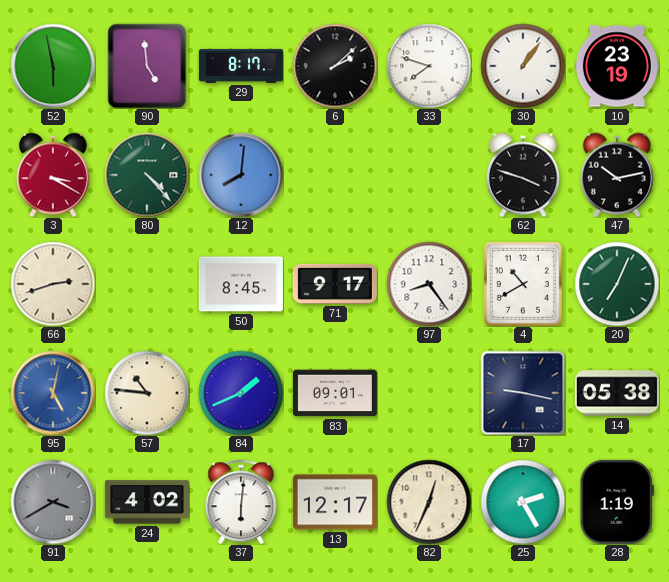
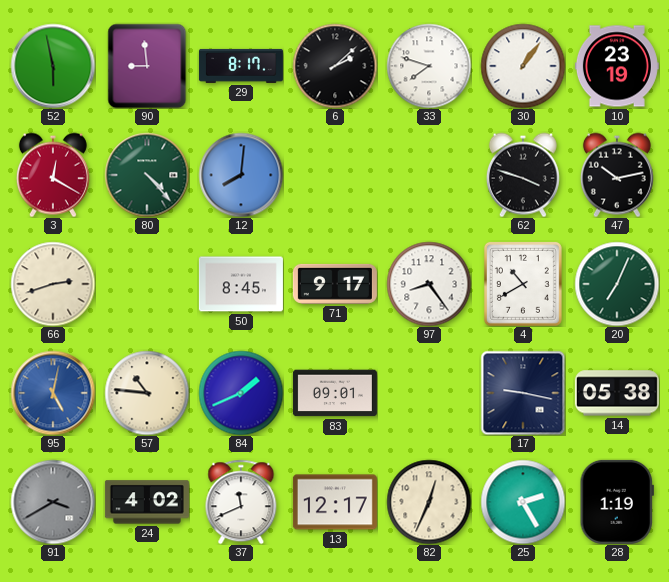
90: 4:59 -> 8:59 (147, 66)
3: 3:20 -> 12:20 (53, 175)
37: 6:01 -> 11:41 (241, 502)
